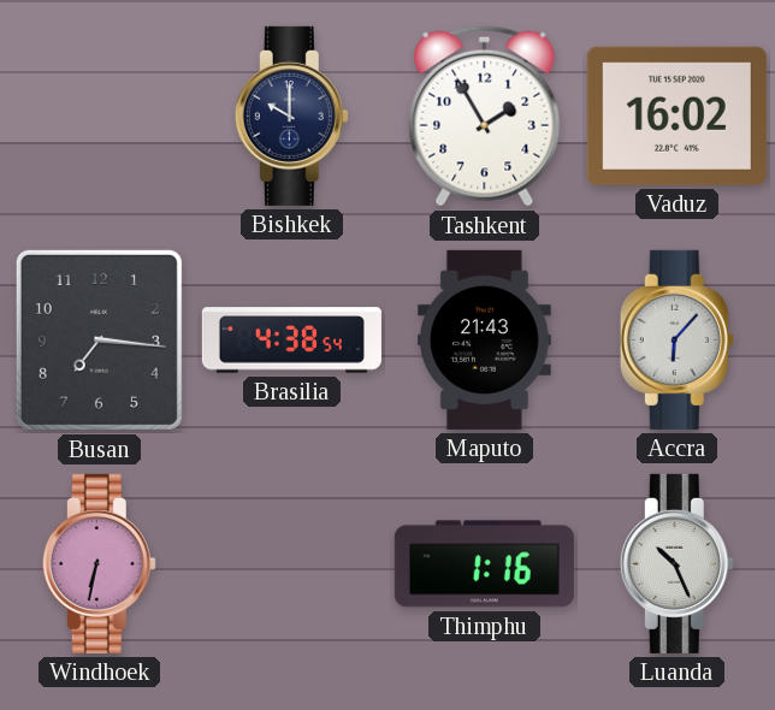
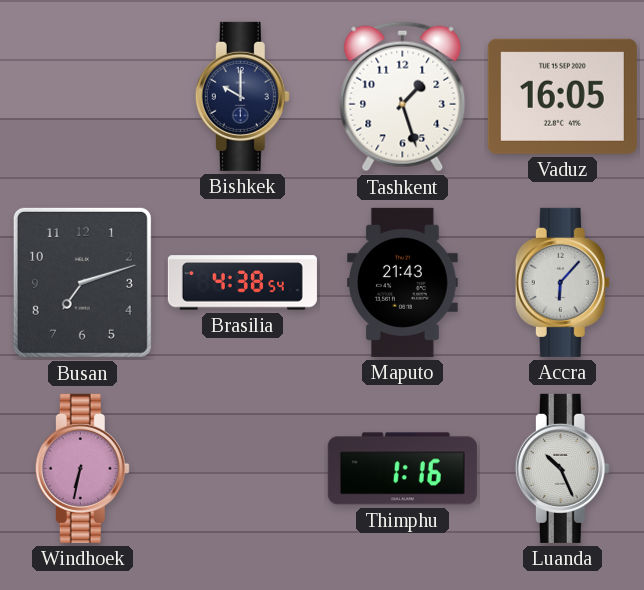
Tashkent: 1:55 -> 1:27 (403, 97)
Vaduz: 16:02 -> 16:05 (562, 96)
Busan: 7:16 -> 7:12 (82, 282)
